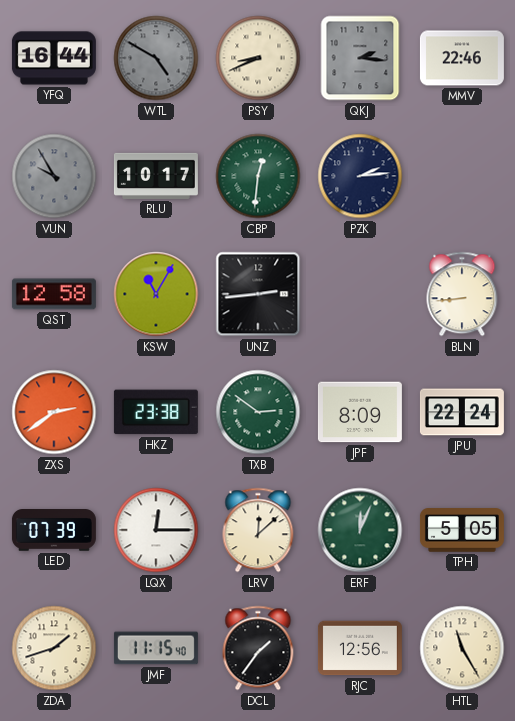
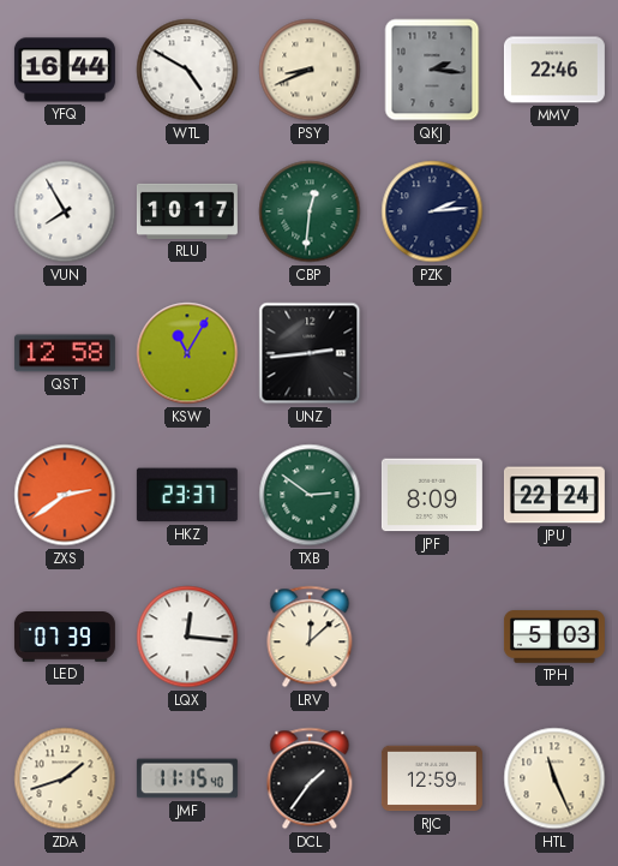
WTL dial: grey -> white (187, 70)
VUN: 9:55 -> 7:55 (65, 211)
VUN dial: grey -> white (65, 211)
BLN: 8:44 -> none (462, 294)
HKZ: 23:38 -> 23:37 (187, 495)
LQX: 12:15 -> 12:16 (187, 637)
ERF: 12:04 -> none (360, 530)
TPH: 5:05 -> 5:03 (554, 637)
RJC: 12:56 -> 12:59 (432, 778)
HTL: 11:25 -> 11:26 (554, 778)
